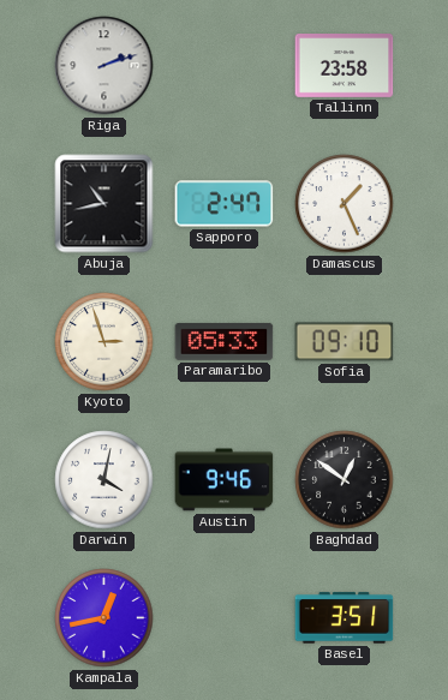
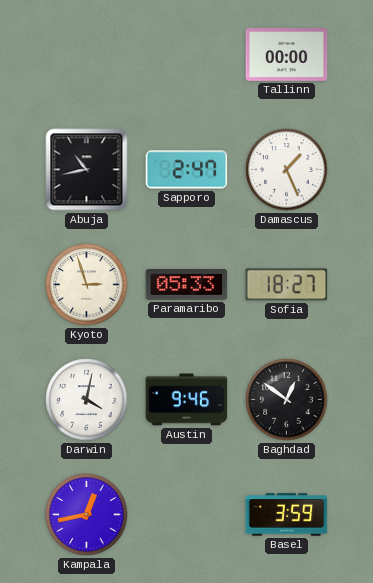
Riga: 2:12 -> none (104, 66)
Tallinn: 23:58 -> 00:00 (287, 55)
Sofia: 09:10 -> 18:27 (287, 285)
Basel: 3:51 -> 3:59 (287, 515)
